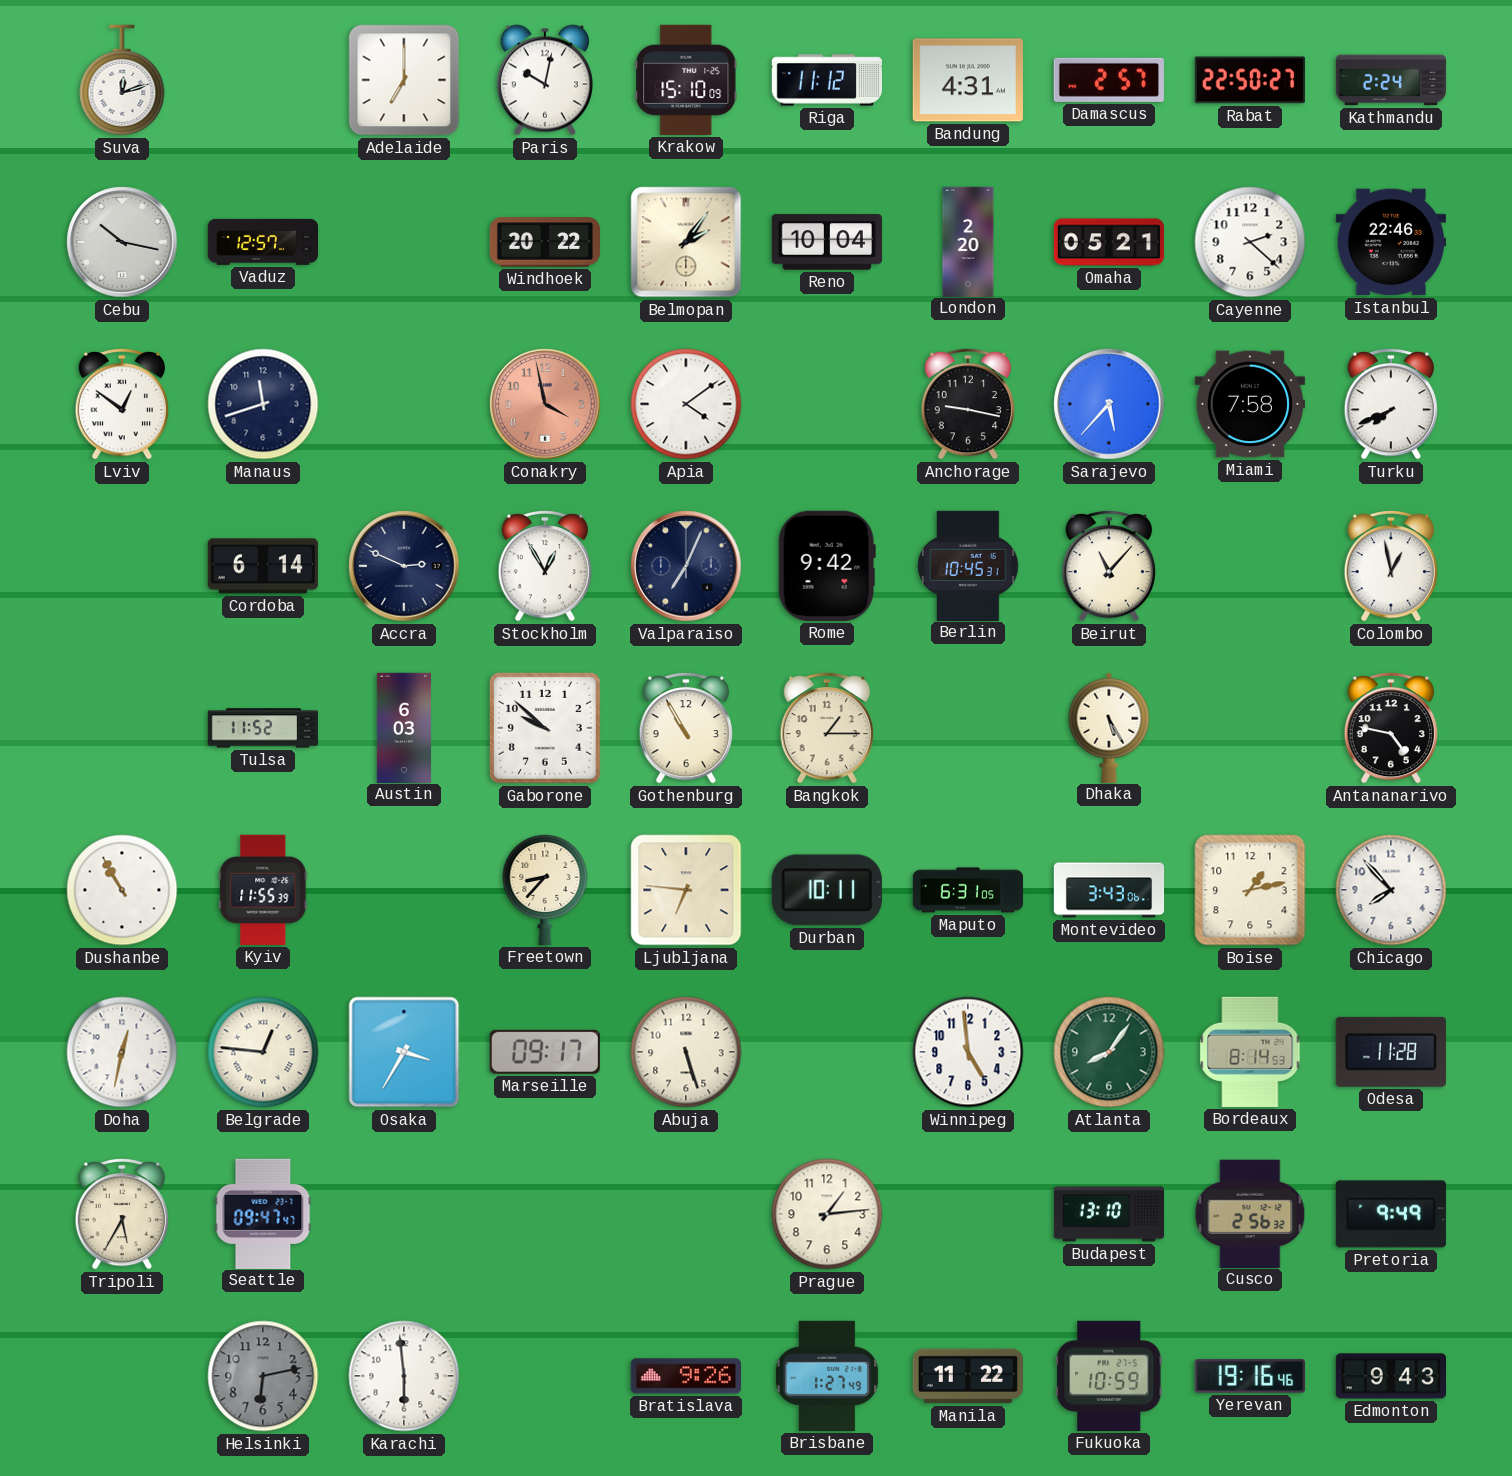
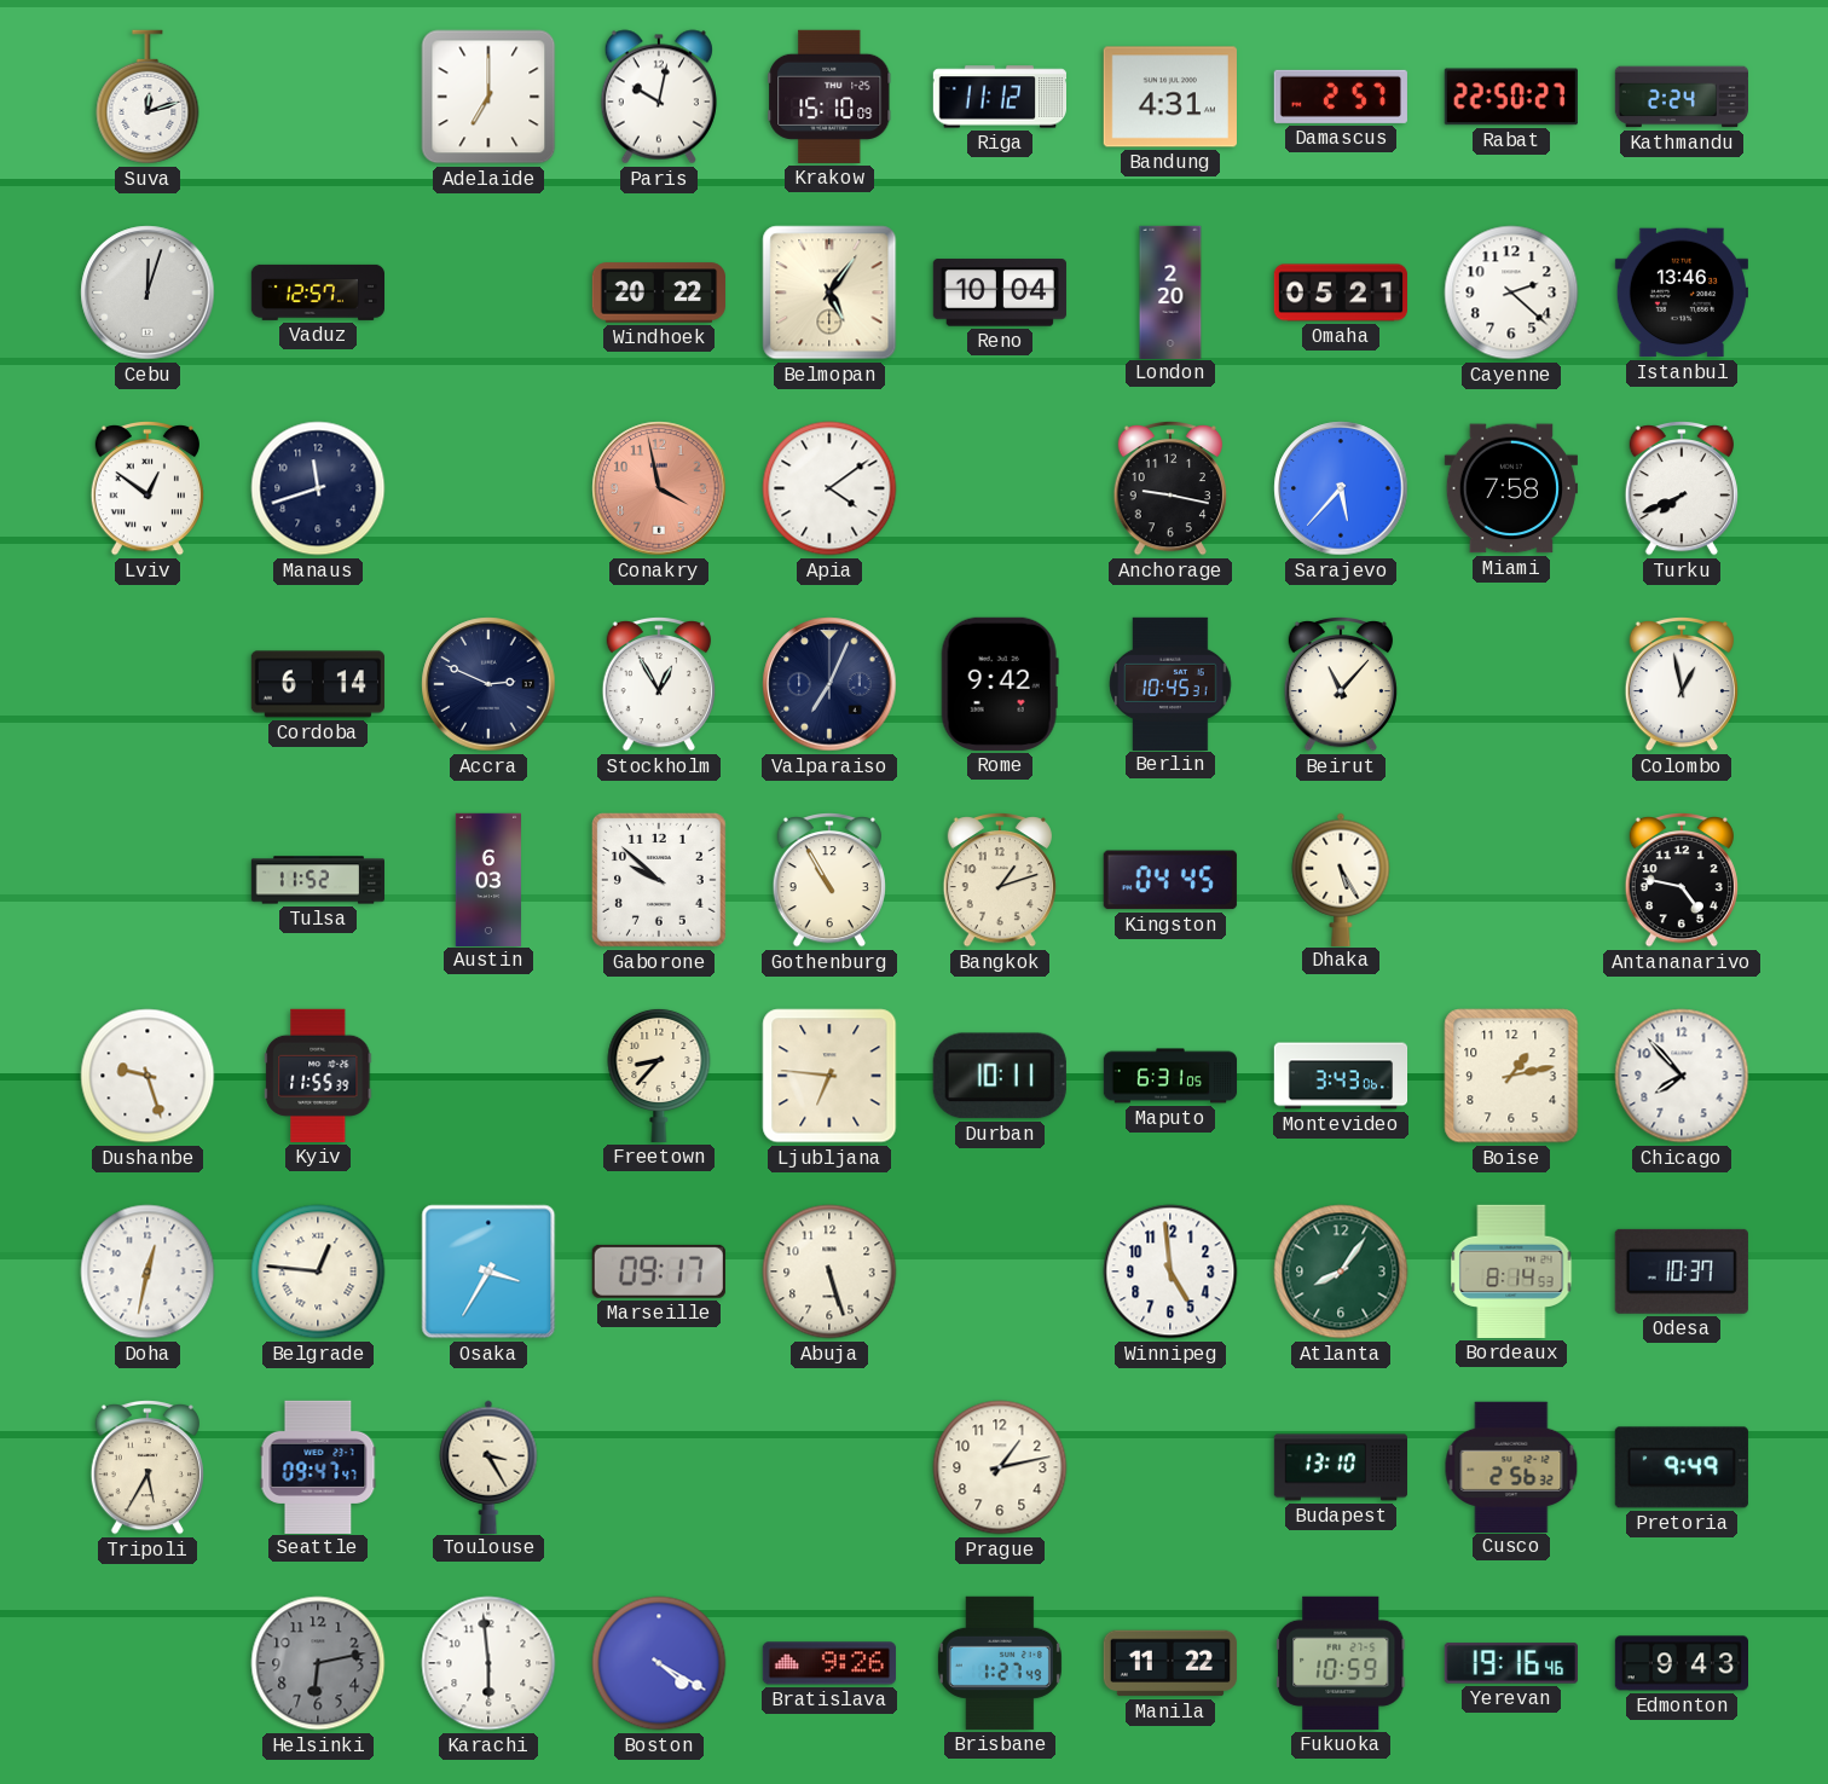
Cebu: 10:17 -> 12:03 (147, 292)
Belmopan: 2:06 -> 5:06 (829, 292)
Istanbul: 22:46 -> 13:46 (1682, 292)
Bangkok: 1:15 -> 1:12 (1000, 881)
Kingston: none -> 04:45 (1170, 880)
Dushanbe: 10:55 -> 9:27 (147, 1076)
Odesa: 11:28 -> 10:37 (1682, 1272)
Toulouse: none -> 3:25 (488, 1466)
Prague: 1:14 -> 1:13 (1000, 1467)
Boston: none -> 4:20 (659, 1663)
